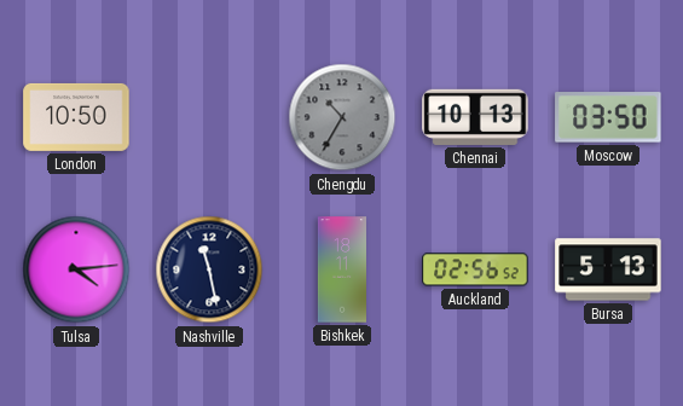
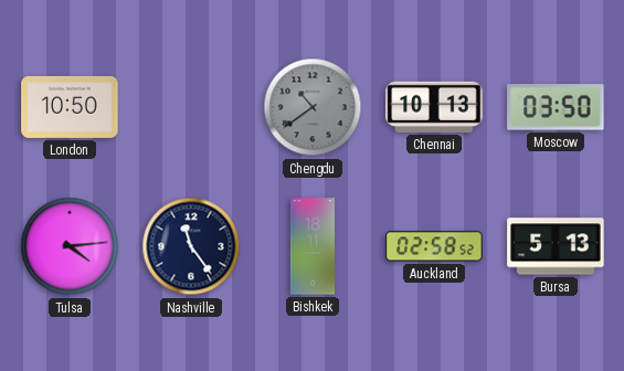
Chengdu: 10:35 -> 10:39 (313, 107)
Nashville: 11:28 -> 11:24 (191, 246)
Auckland: 02:56 -> 02:58 (434, 246)
